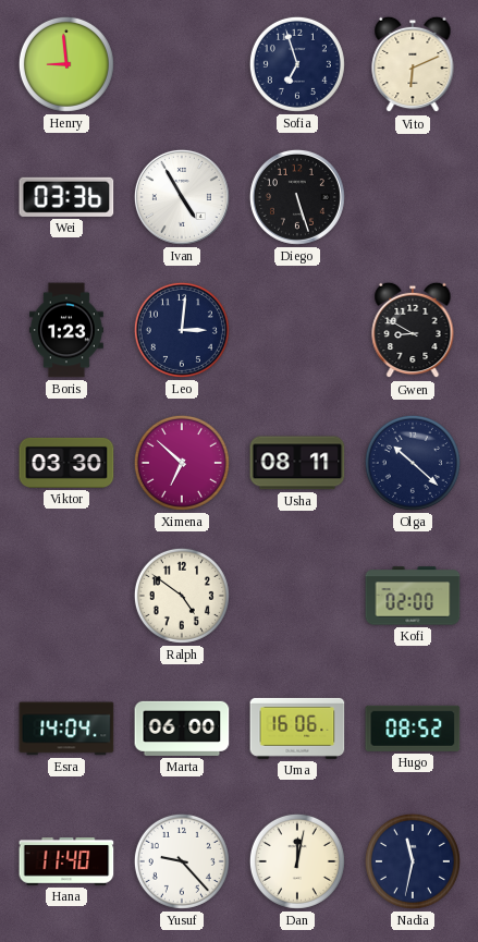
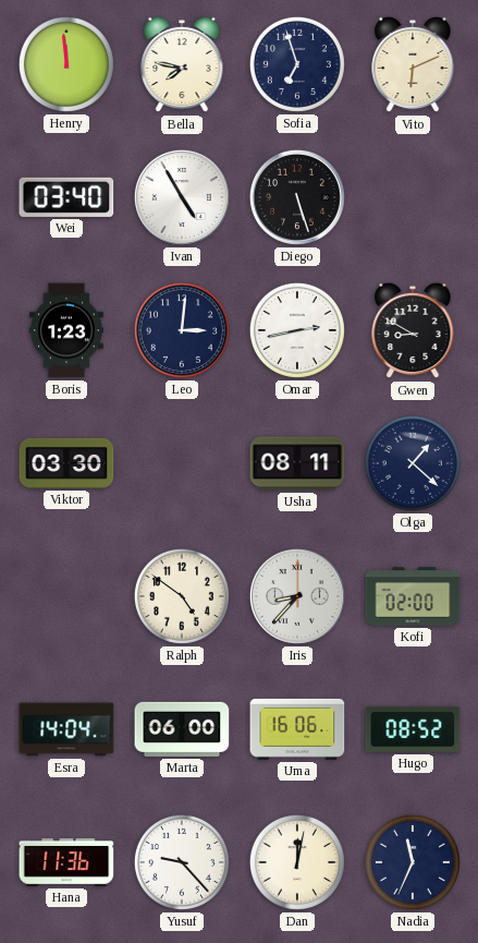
Henry: 8:59 -> 11:59 (66, 64)
Bella: none -> 7:47 (182, 64)
Wei: 03:36 -> 03:40 (66, 197)
Omar: none -> 2:43 (297, 330)
Ximena: 6:52 -> none (182, 463)
Olga: 10:22 -> 1:22 (413, 463)
Iris: none -> 8:37 (297, 596)
Hana: 11:40 -> 11:36 (66, 862)
Nadia: 11:32 -> 11:34 (413, 862)
